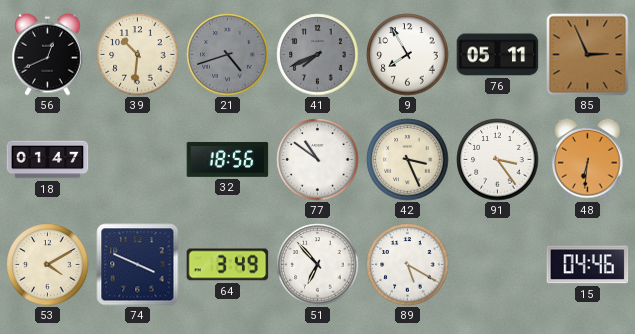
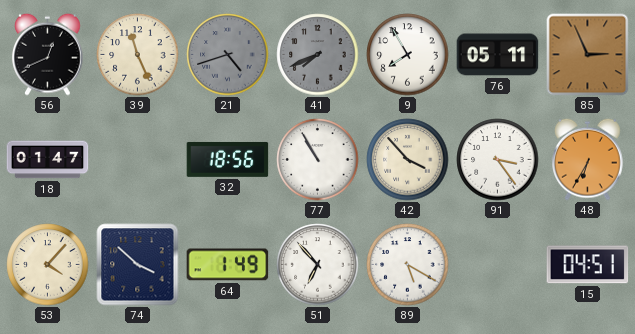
39: 10:31 -> 11:26 (138, 55)
77: 10:51 -> 10:55 (318, 160)
42: 3:26 -> 3:53 (408, 160)
48: 6:31 -> 6:35 (588, 159)
53: 4:10 -> 4:07 (48, 265)
74: 3:49 -> 3:52 (138, 265)
64: 3:49 -> 1:49 (228, 265)
15: 04:46 -> 04:51 (588, 265)
